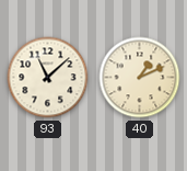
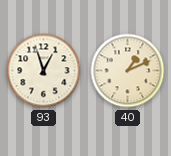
93: 11:08 -> 12:57 (44, 71)
